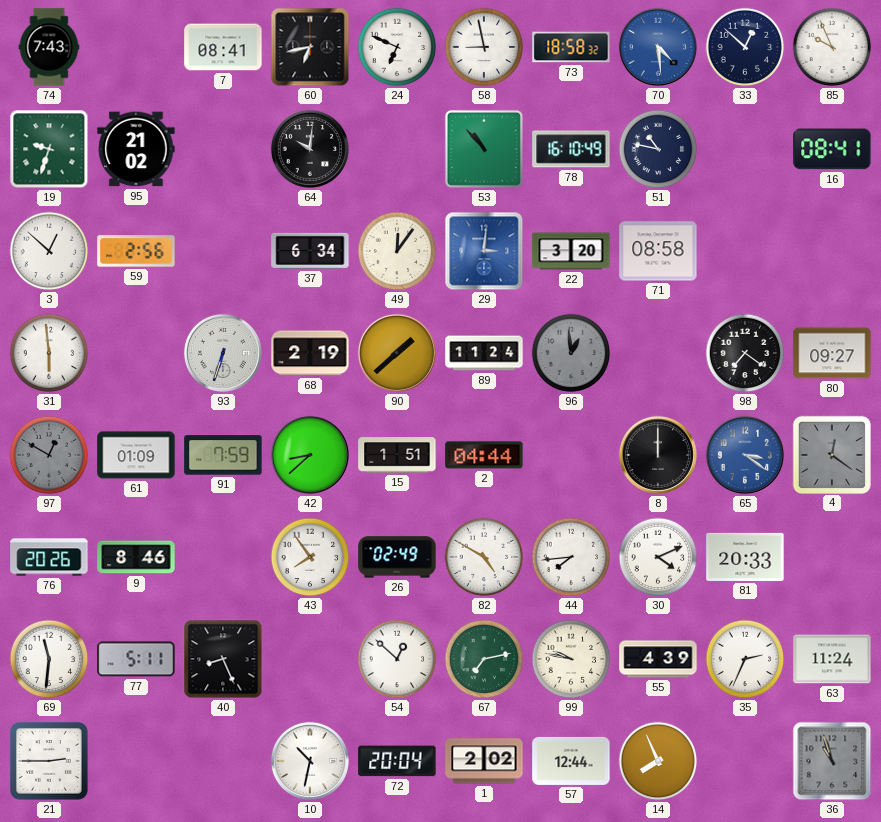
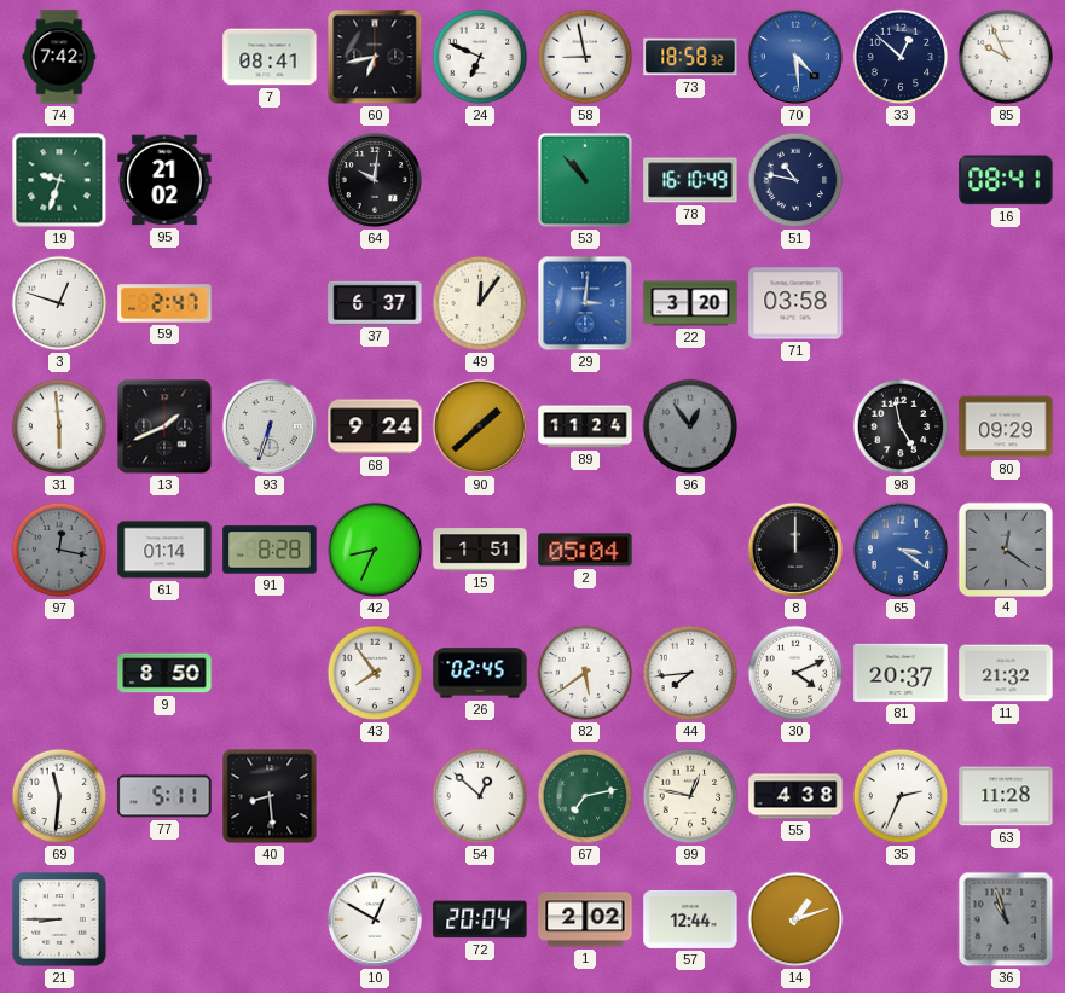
74: 7:43 -> 7:42 (59, 57)
3: 12:52 -> 12:48 (59, 303)
59: 2:56 -> 2:47 (164, 303)
37: 6:34 -> 6:37 (375, 303)
71: 08:58 -> 03:58 (795, 303)
13: none -> 1:41 (164, 426)
68: 2:19 -> 9:24 (375, 426)
96: 12:59 -> 12:54 (690, 426)
98: 7:21 -> 4:58 (901, 426)
80: 09:27 -> 09:29 (1006, 426)
97: 12:50 -> 12:17 (59, 550)
61: 01:09 -> 01:14 (164, 550)
91: 7:59 -> 8:28 (270, 550)
42: 8:38 -> 8:34 (375, 550)
2: 04:44 -> 05:04 (585, 550)
76: 20:26 -> none (49, 557)
9: 8:46 -> 8:50 (164, 673)
26: 02:49 -> 02:45 (480, 673)
82: 4:50 -> 5:39 (585, 673)
81: 20:33 -> 20:37 (901, 673)
11: none -> 21:32 (1006, 673)
40: 8:26 -> 8:29 (270, 796)
99: 9:47 -> 12:47 (690, 796)
55: 4:39 -> 4:38 (795, 796)
63: 11:24 -> 11:28 (1006, 796)
21: 2:45 -> 8:45 (60, 921)
10: 10:32 -> 12:50 (375, 919)
14: 7:56 -> 1:12 (795, 919)
